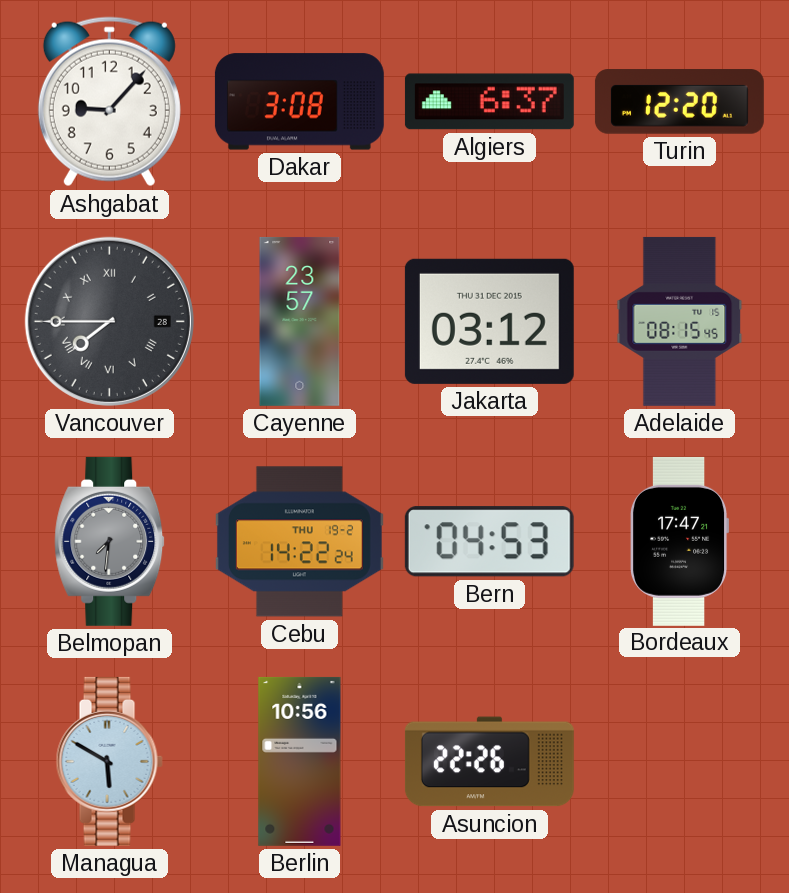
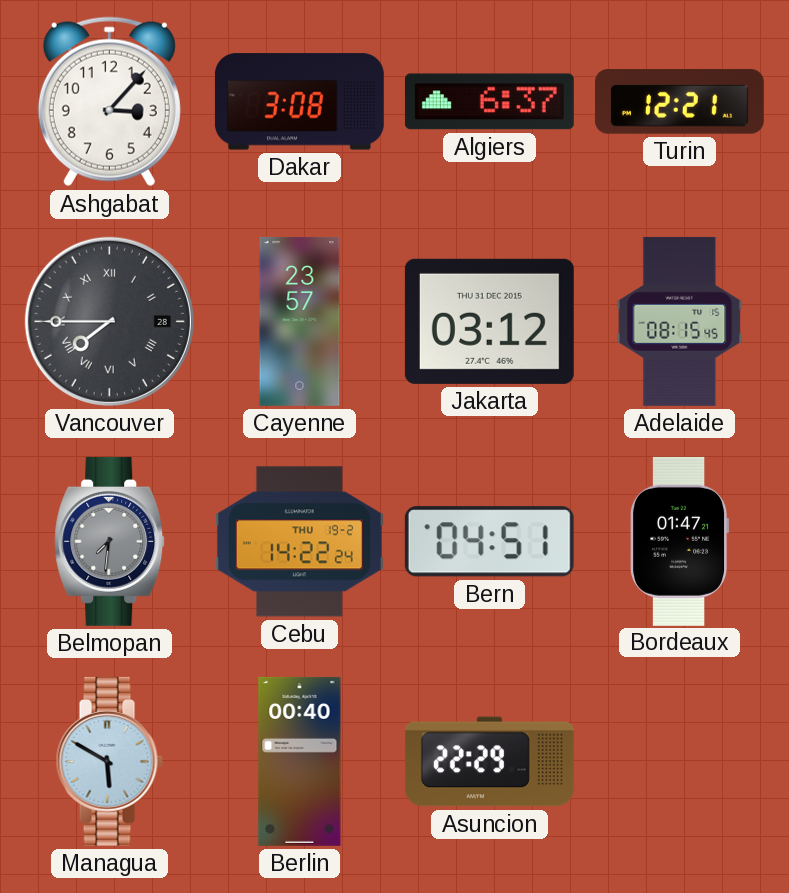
Ashgabat: 9:07 -> 3:07 (109, 102)
Turin: 12:20 -> 12:21 (679, 102)
Bern: 04:53 -> 04:51 (489, 542)
Bordeaux: 17:47 -> 01:47 (680, 541)
Berlin: 10:56 -> 00:40 (300, 761)
Asuncion: 22:26 -> 22:29 (489, 762)
